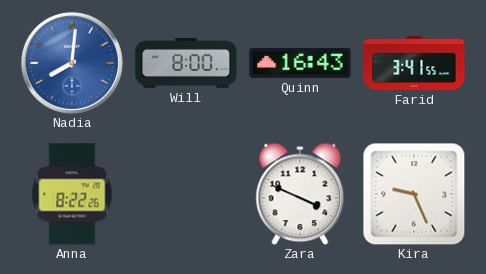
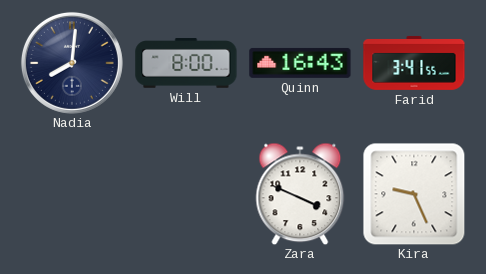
Nadia dial: blue -> navy (72, 63)
Anna: 8:22 -> none (72, 194)
